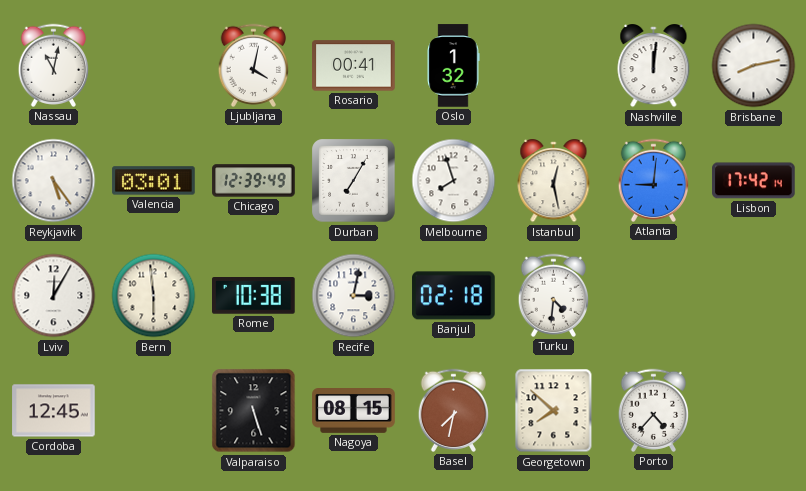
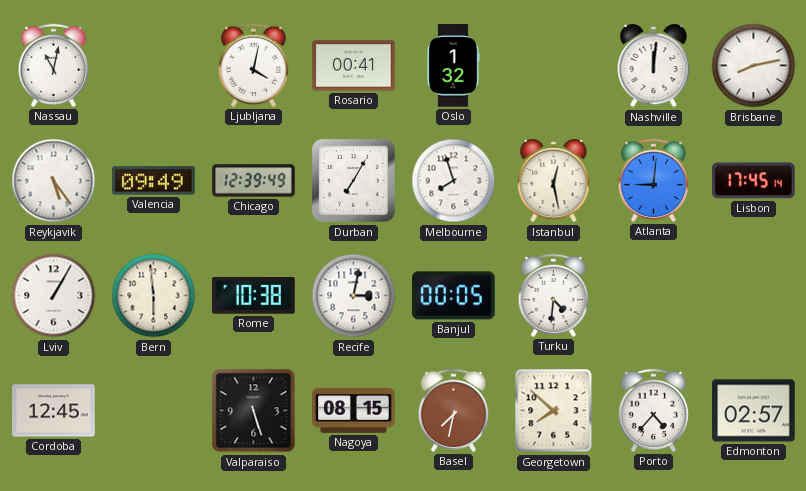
Valencia: 03:01 -> 09:49 (154, 181)
Lisbon: 17:42 -> 17:45 (754, 181)
Lviv: 12:05 -> 1:05 (54, 296)
Banjul: 02:18 -> 00:05 (454, 296)
Edmonton: none -> 02:57 (754, 411)
